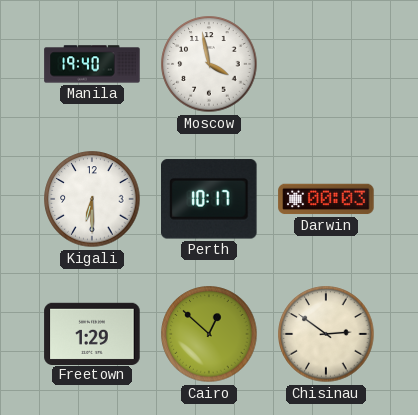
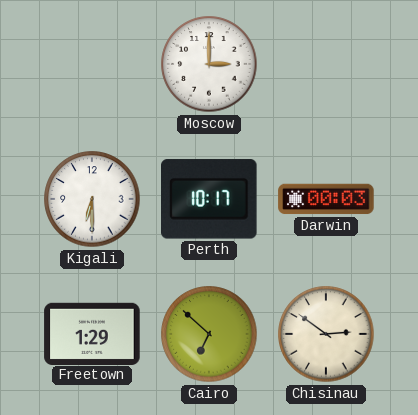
Manila: 19:40 -> none (92, 64)
Moscow: 3:58 -> 3:00 (209, 64)
Cairo: 12:52 -> 6:52 (209, 334)
